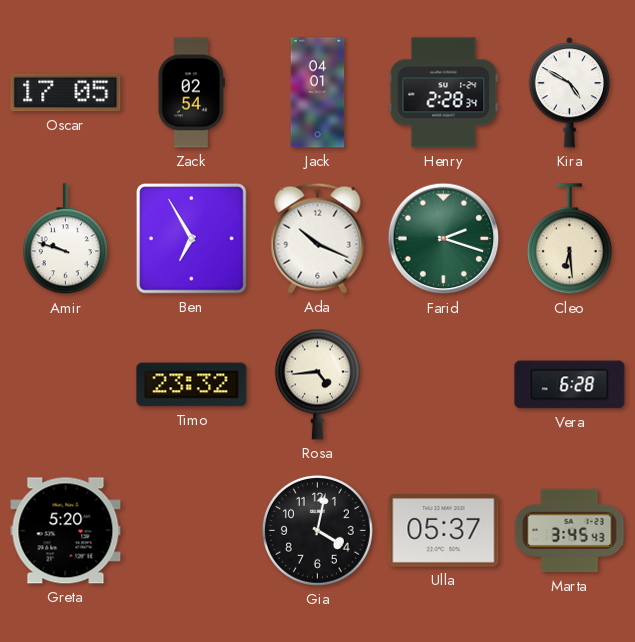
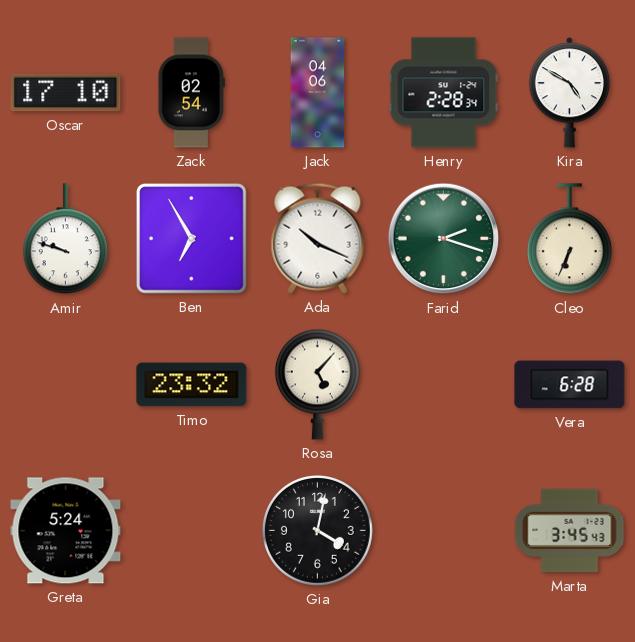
Oscar: 17:05 -> 17:10 (66, 93)
Jack: 04:01 -> 04:06 (318, 93)
Cleo: 6:29 -> 6:34 (569, 239)
Rosa: 4:44 -> 5:07 (317, 384)
Greta: 5:20 -> 5:24 (66, 531)
Ulla: 05:37 -> none (444, 531)
